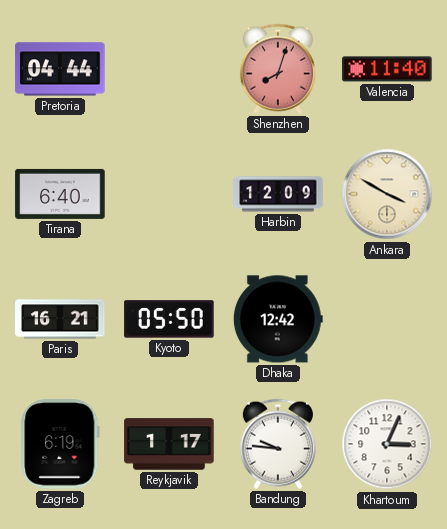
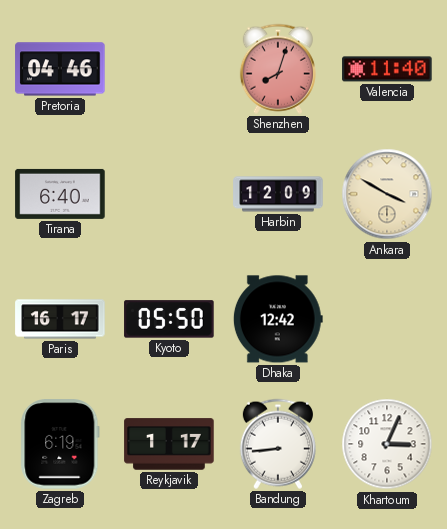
Pretoria: 04:44 -> 04:46 (60, 69)
Paris: 16:21 -> 16:17 (60, 319)
Bandung: 9:46 -> 8:44 (278, 444)
